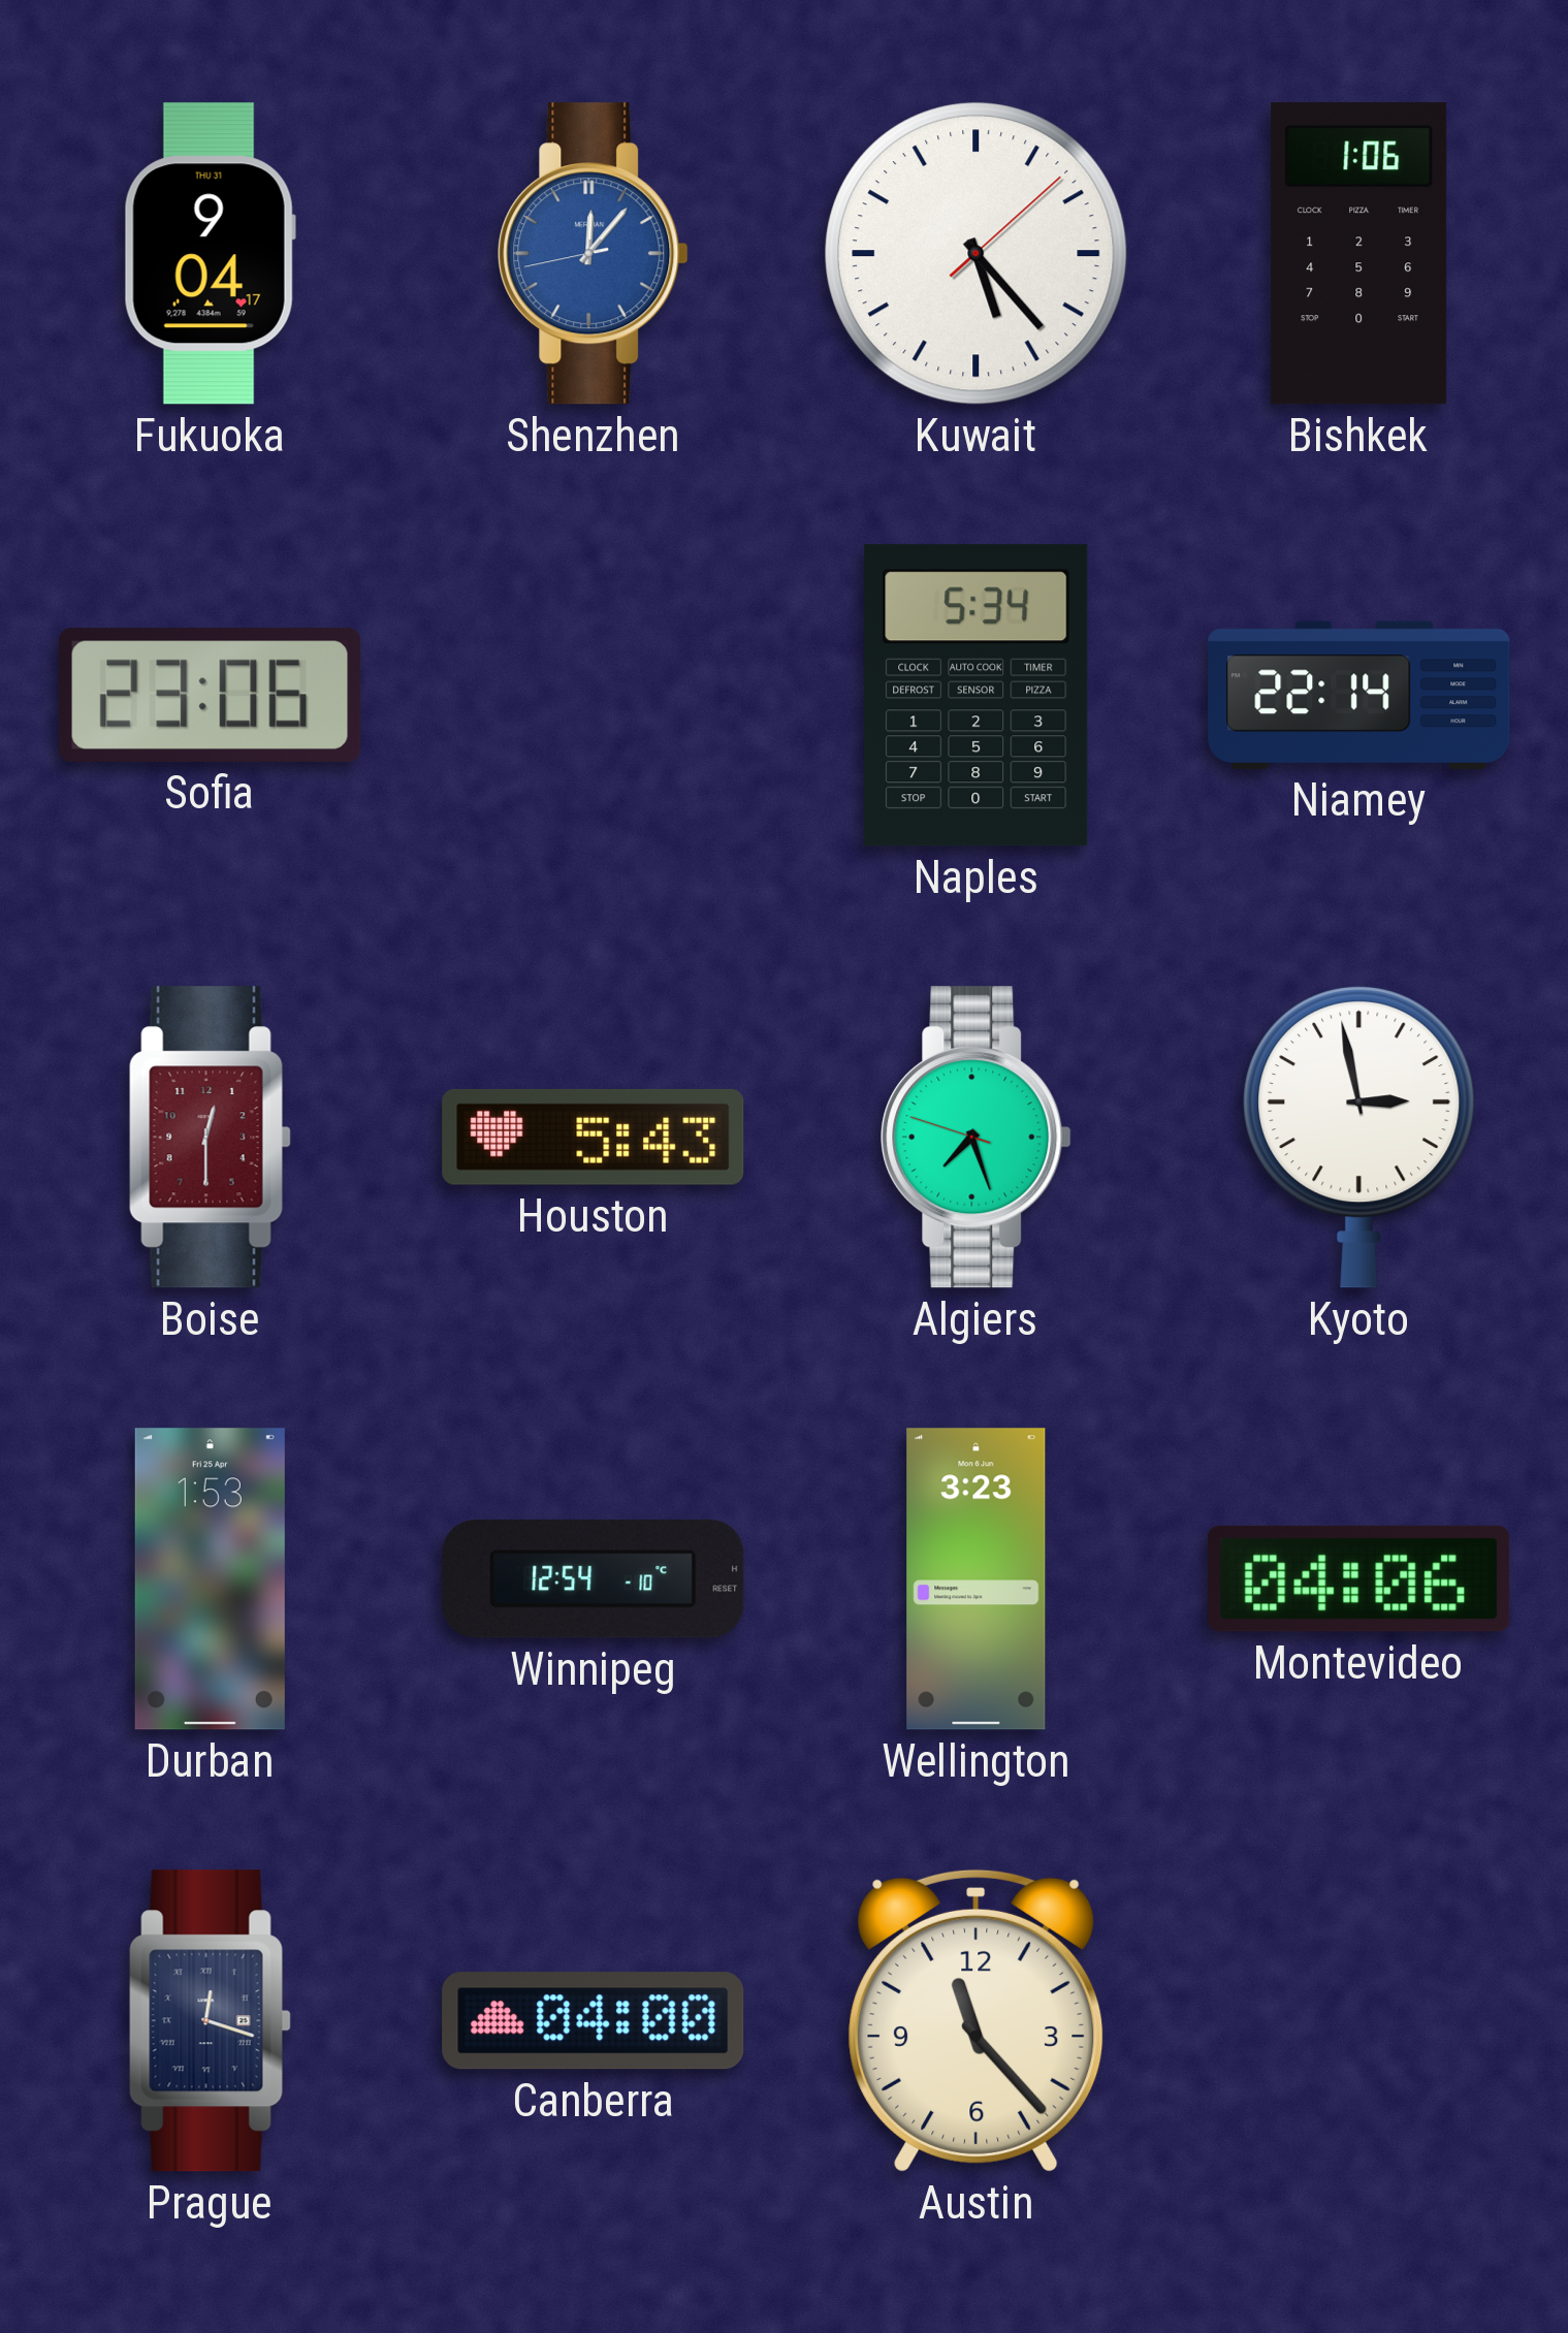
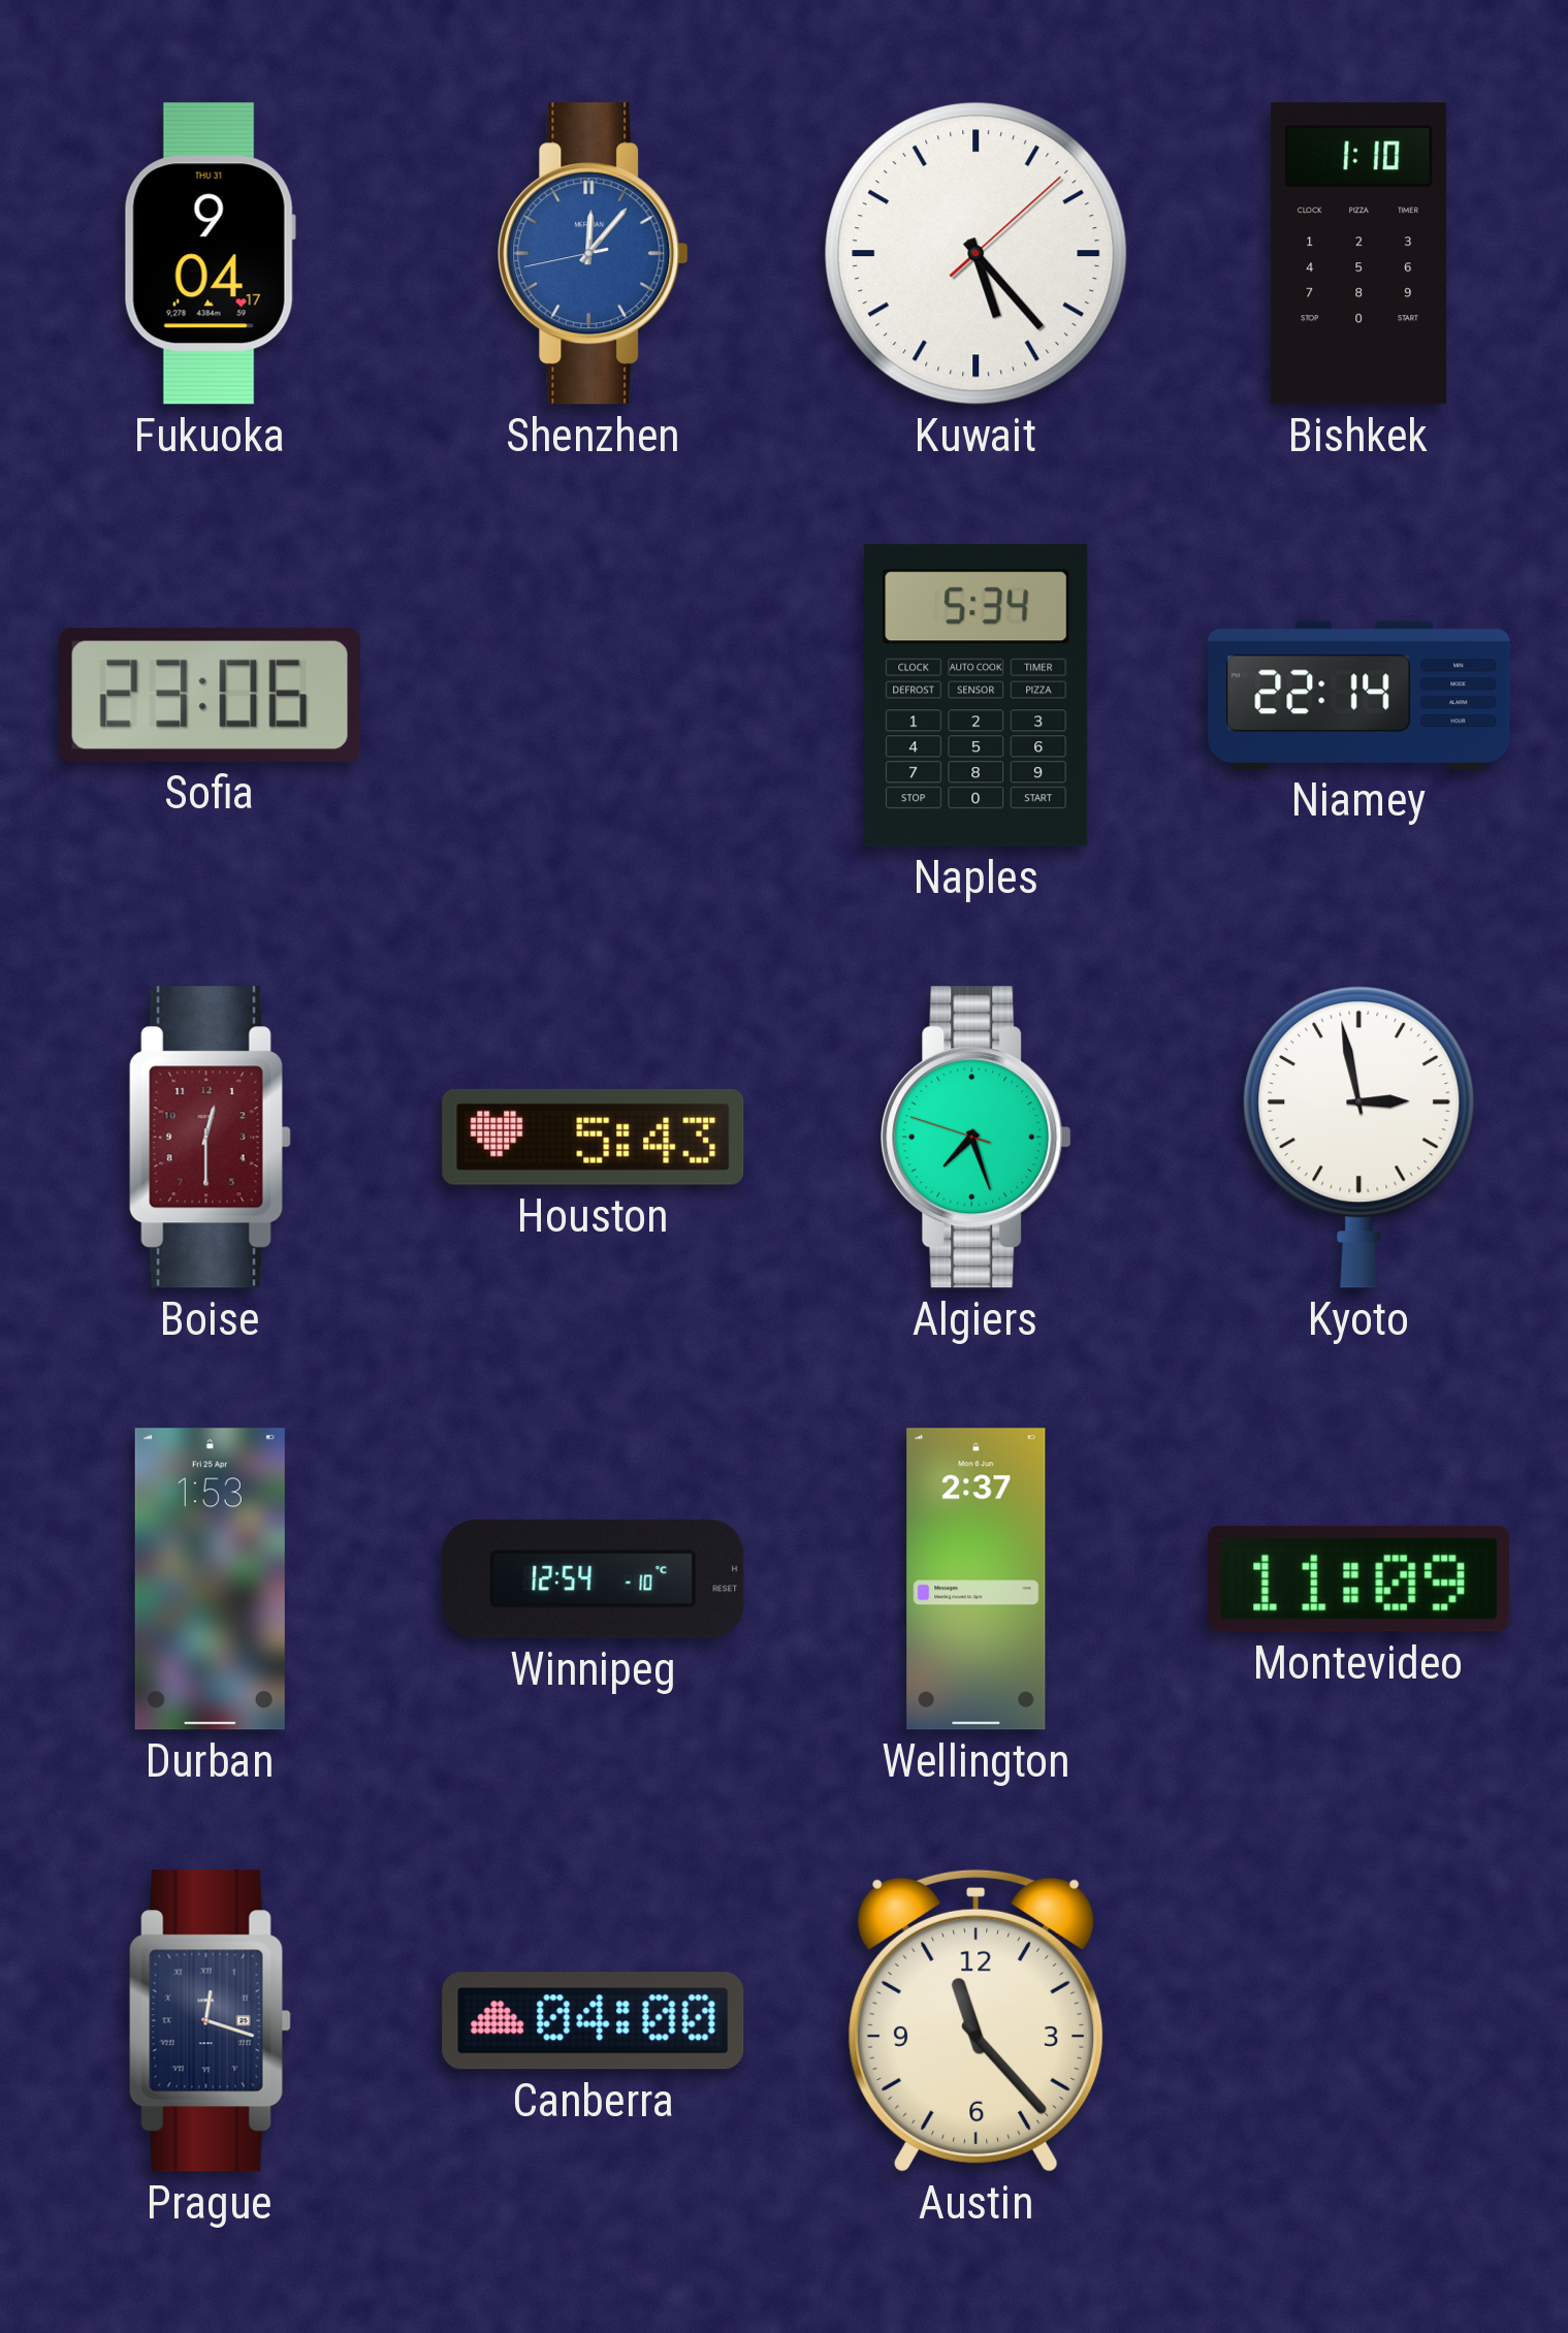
Bishkek: 1:06 -> 1:10 (1359, 254)
Wellington: 3:23 -> 2:37 (977, 1579)
Montevideo: 04:06 -> 11:09 (1359, 1578)
